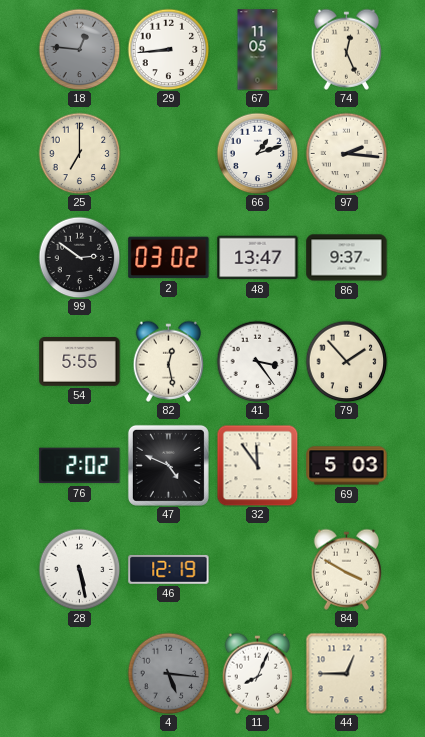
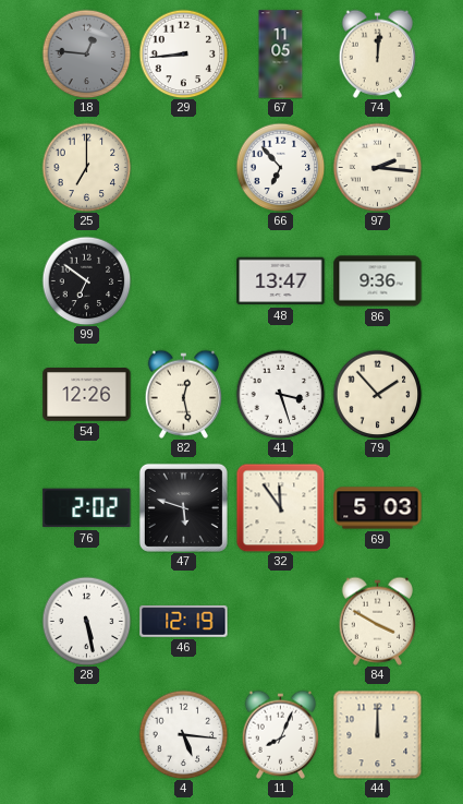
74: 12:26 -> 12:01 (377, 53)
66: 1:12 -> 6:53 (280, 167)
99: 2:51 -> 6:51 (86, 280)
2: 03:02 -> none (169, 258)
86: 9:37 -> 9:36 (378, 281)
54: 5:55 -> 12:26 (87, 395)
41: 3:24 -> 3:27 (280, 394)
47: 4:49 -> 5:48 (183, 507)
4 dial: grey -> white (183, 734)
44: 12:45 -> 12:00 (377, 734)
